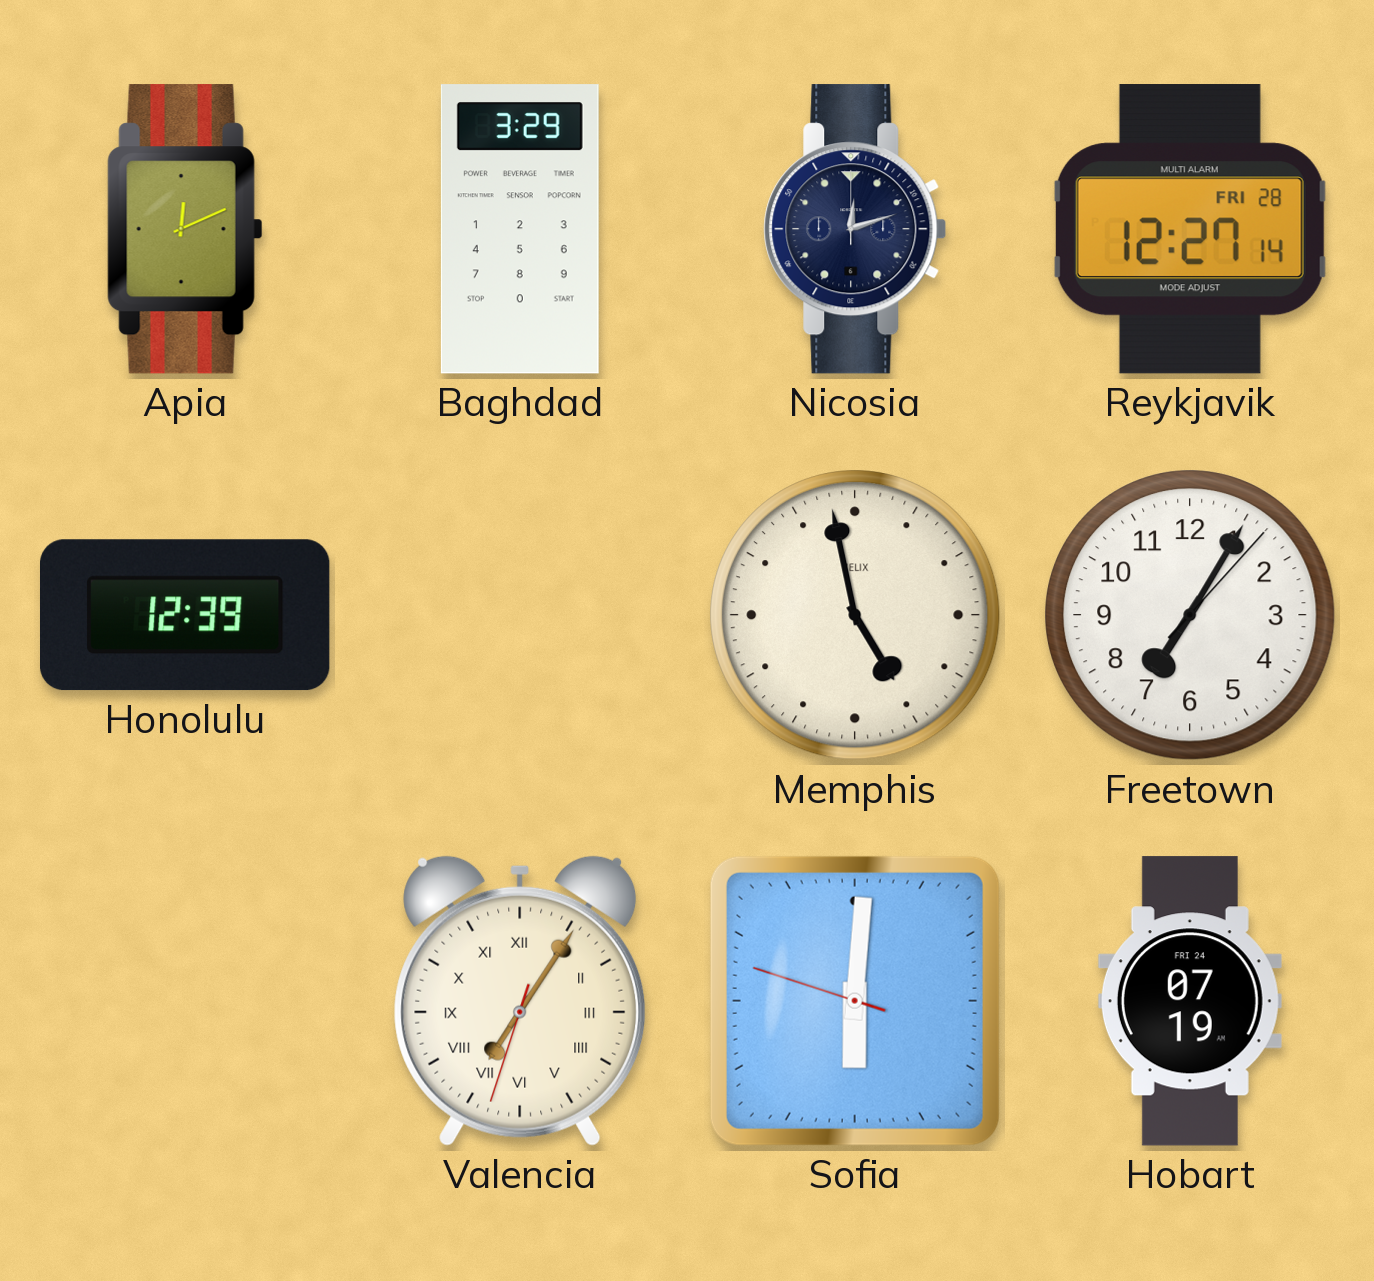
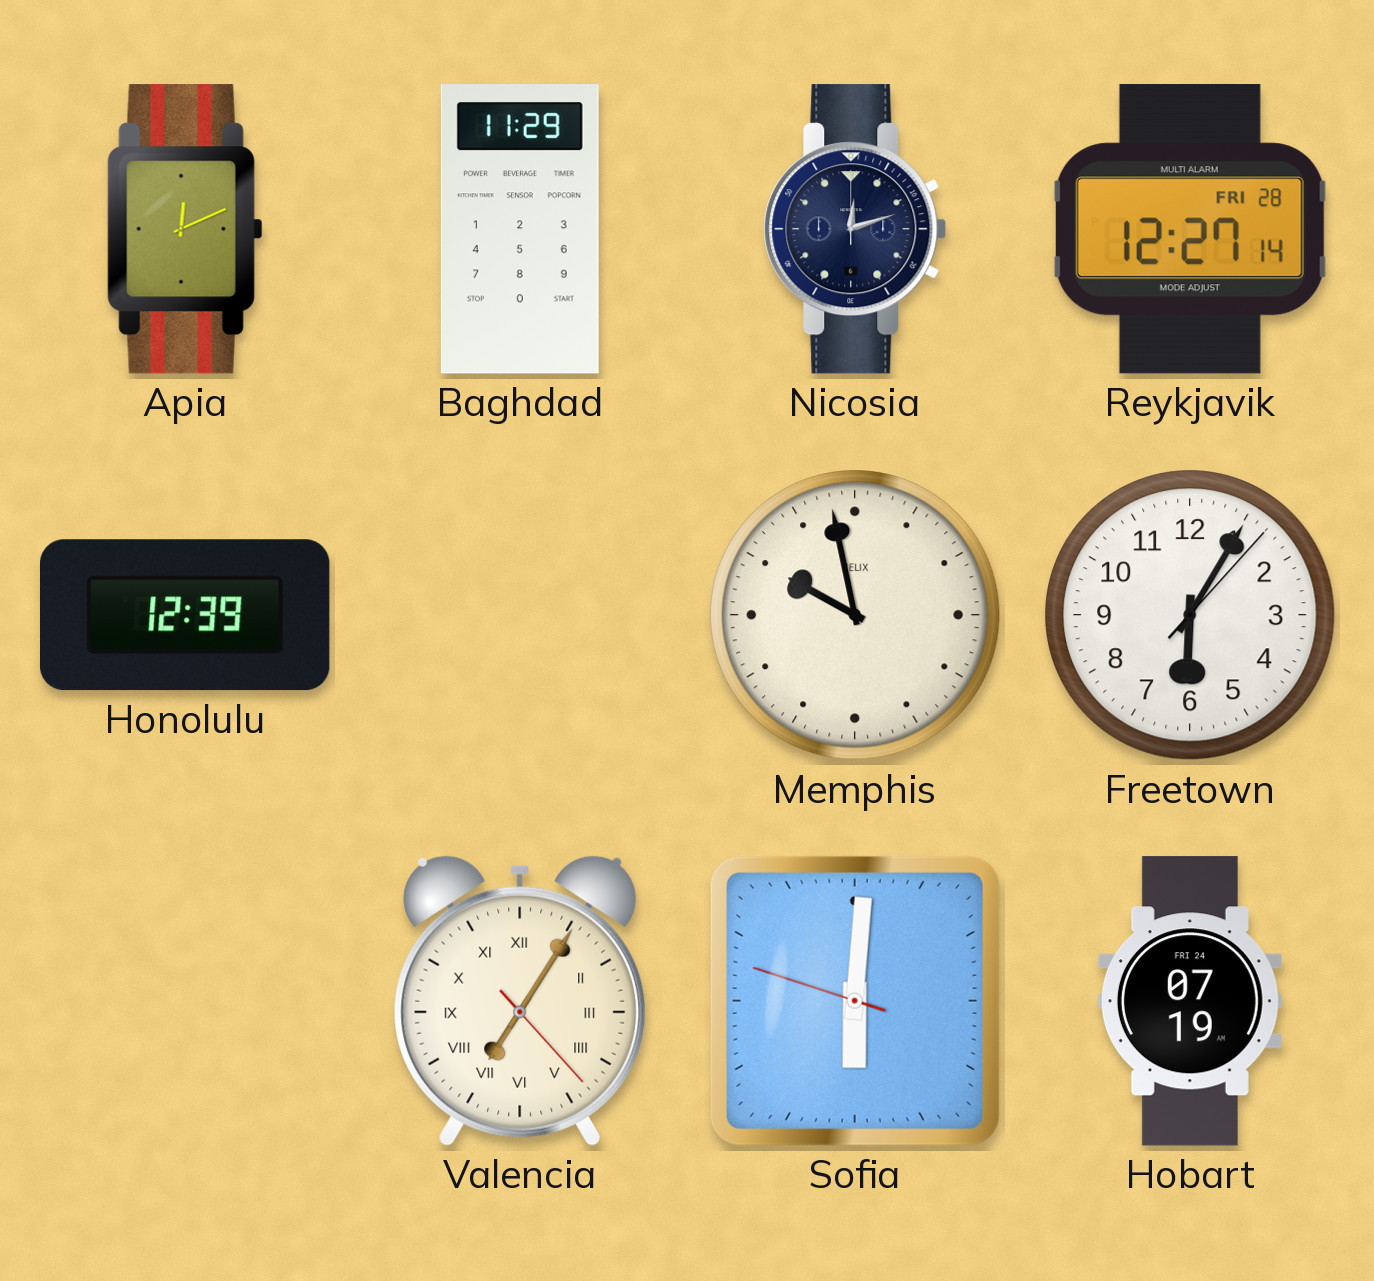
Baghdad: 3:29 -> 11:29 (520, 229)
Memphis: 4:58 -> 9:58 (855, 615)
Freetown: 7:05 -> 6:05 (1190, 615)
Valencia: 7:05:33 -> 7:05:23 (520, 1001)
